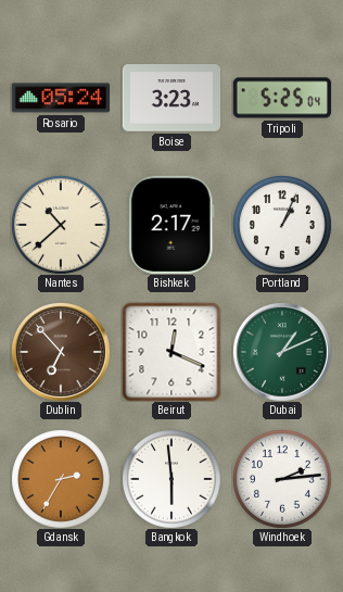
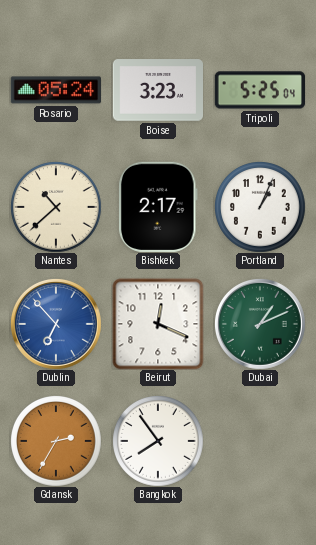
Dublin dial: brown -> blue (56, 324)
Bangkok: 5:59 -> 7:54 (158, 441)
Windhoek: 2:14 -> none (282, 479)
